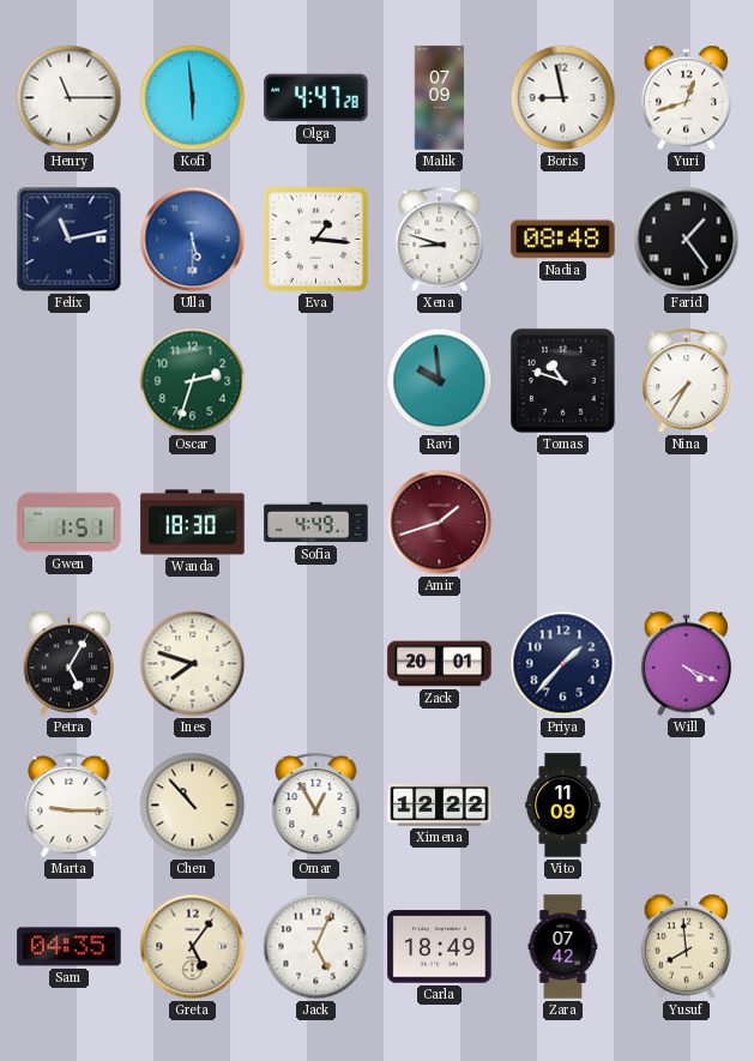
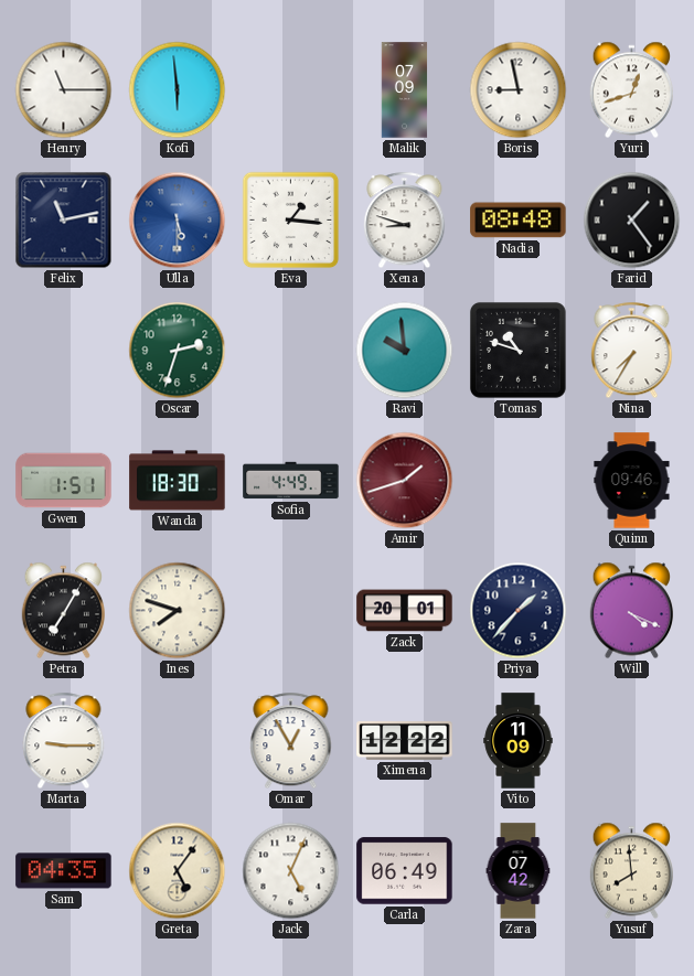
Olga: 4:47 -> none (316, 98)
Quinn: none -> 09:46 (632, 481)
Petra: 5:05 -> 7:05 (63, 611)
Chen: 10:53 -> none (193, 806)
Carla: 18:49 -> 06:49 (405, 871)
